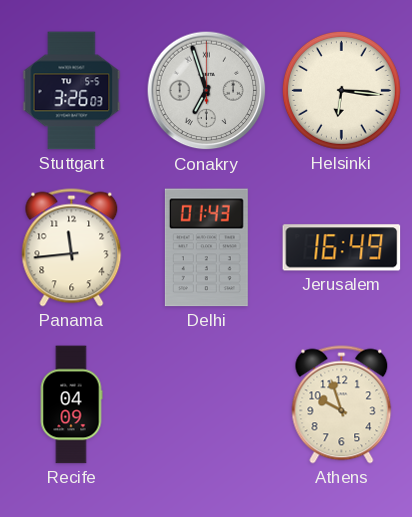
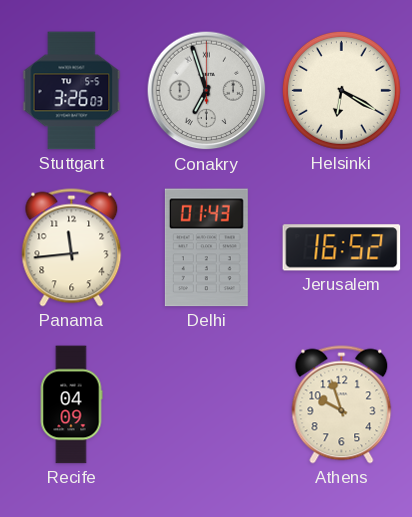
Helsinki: 6:16 -> 6:20 (341, 90)
Jerusalem: 16:49 -> 16:52 (342, 248)
